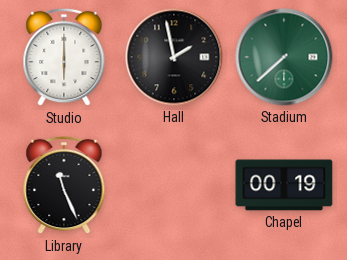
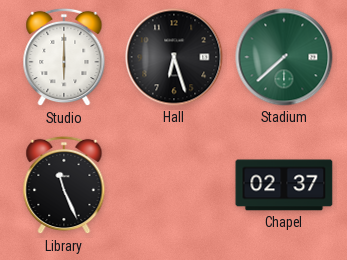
Hall: 1:58 -> 6:27 (174, 57)
Chapel: 00:19 -> 02:37 (284, 185)
